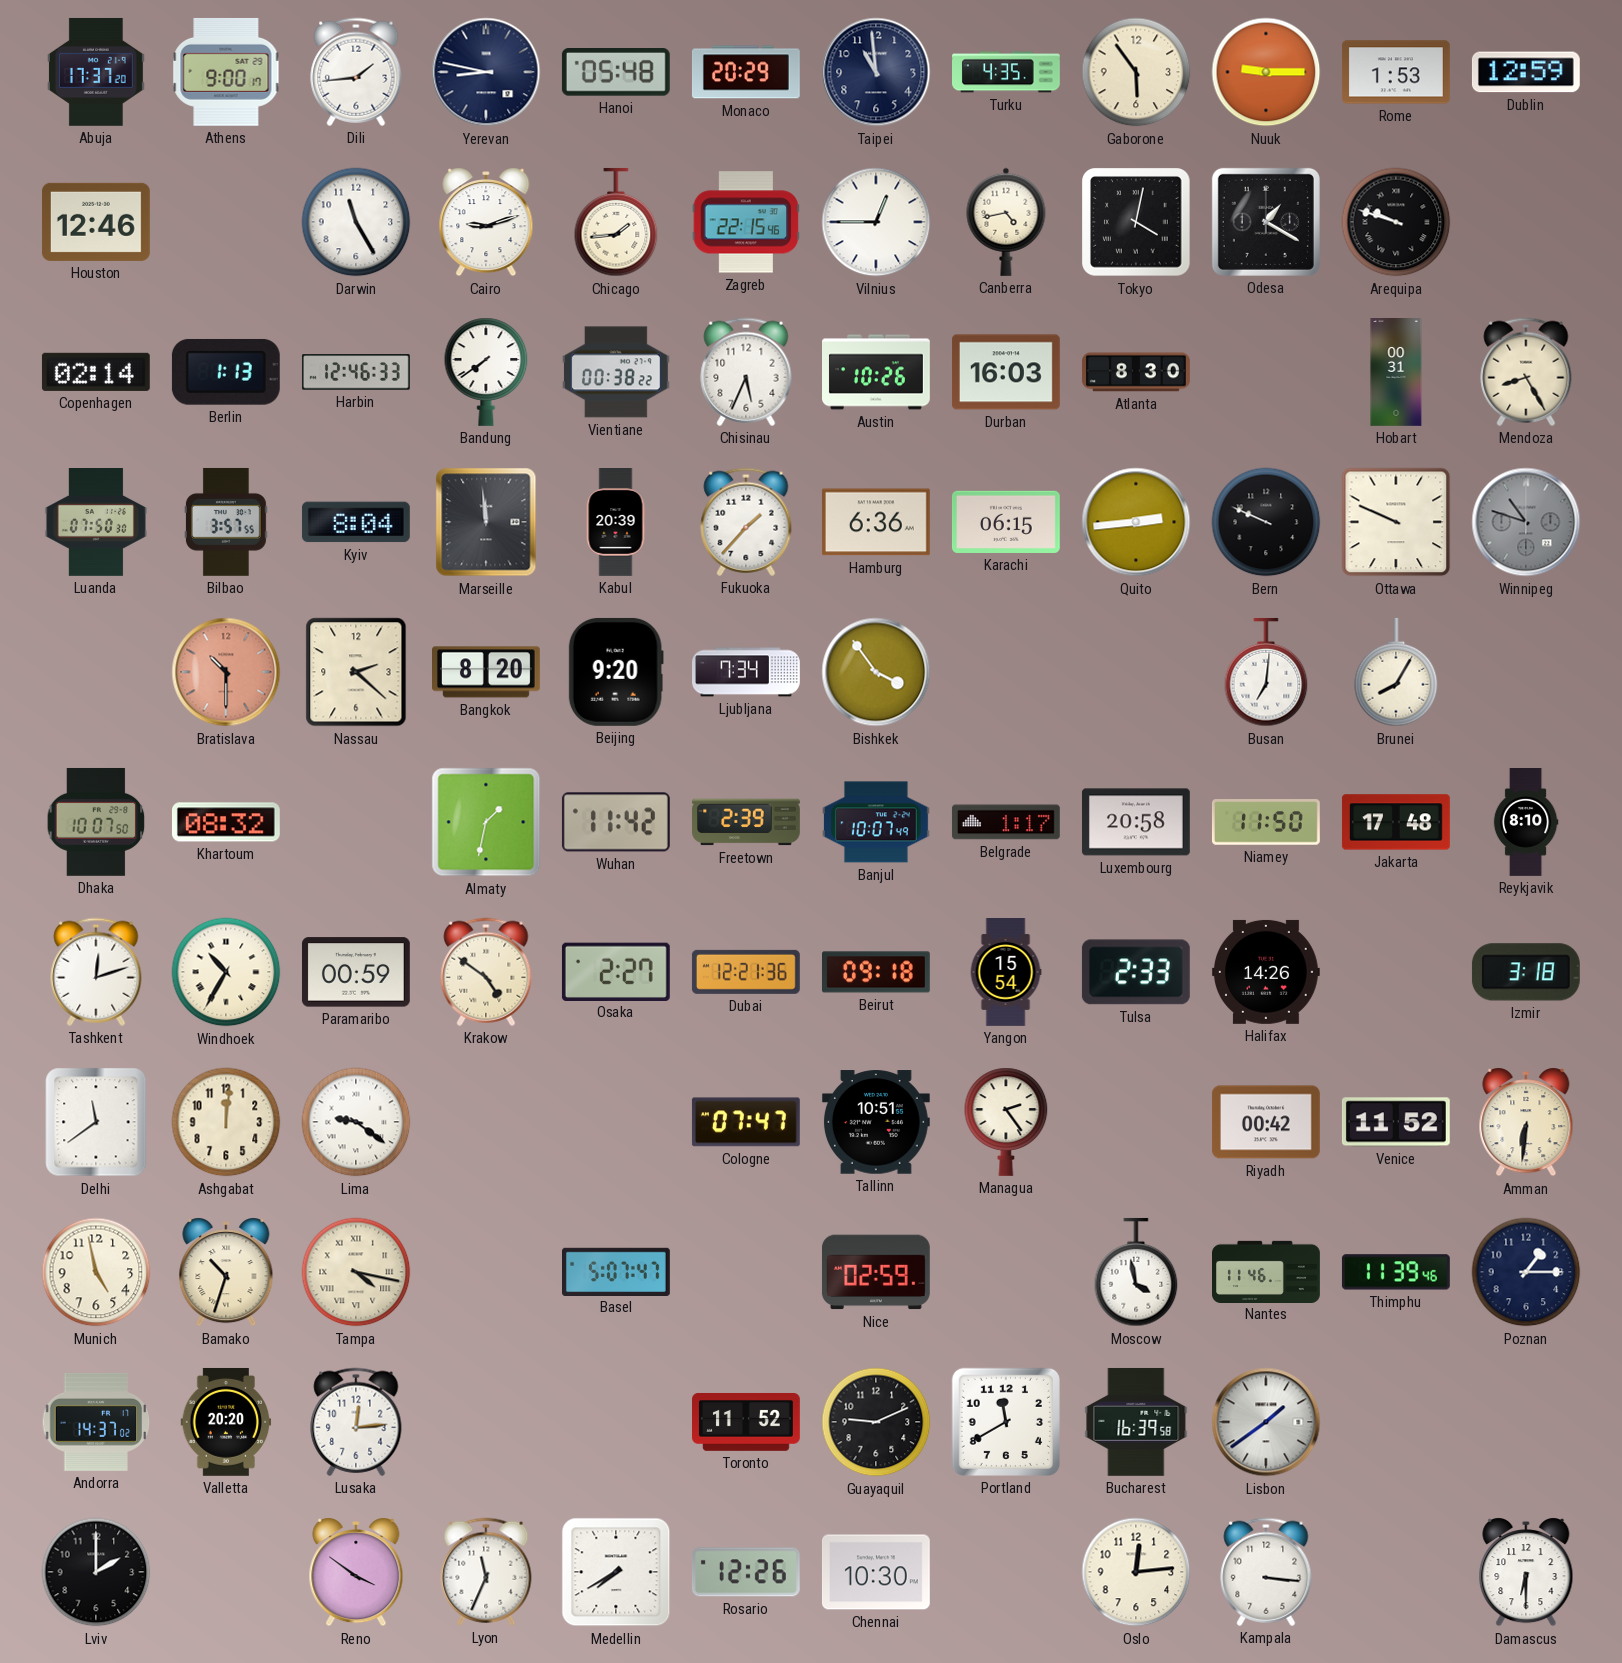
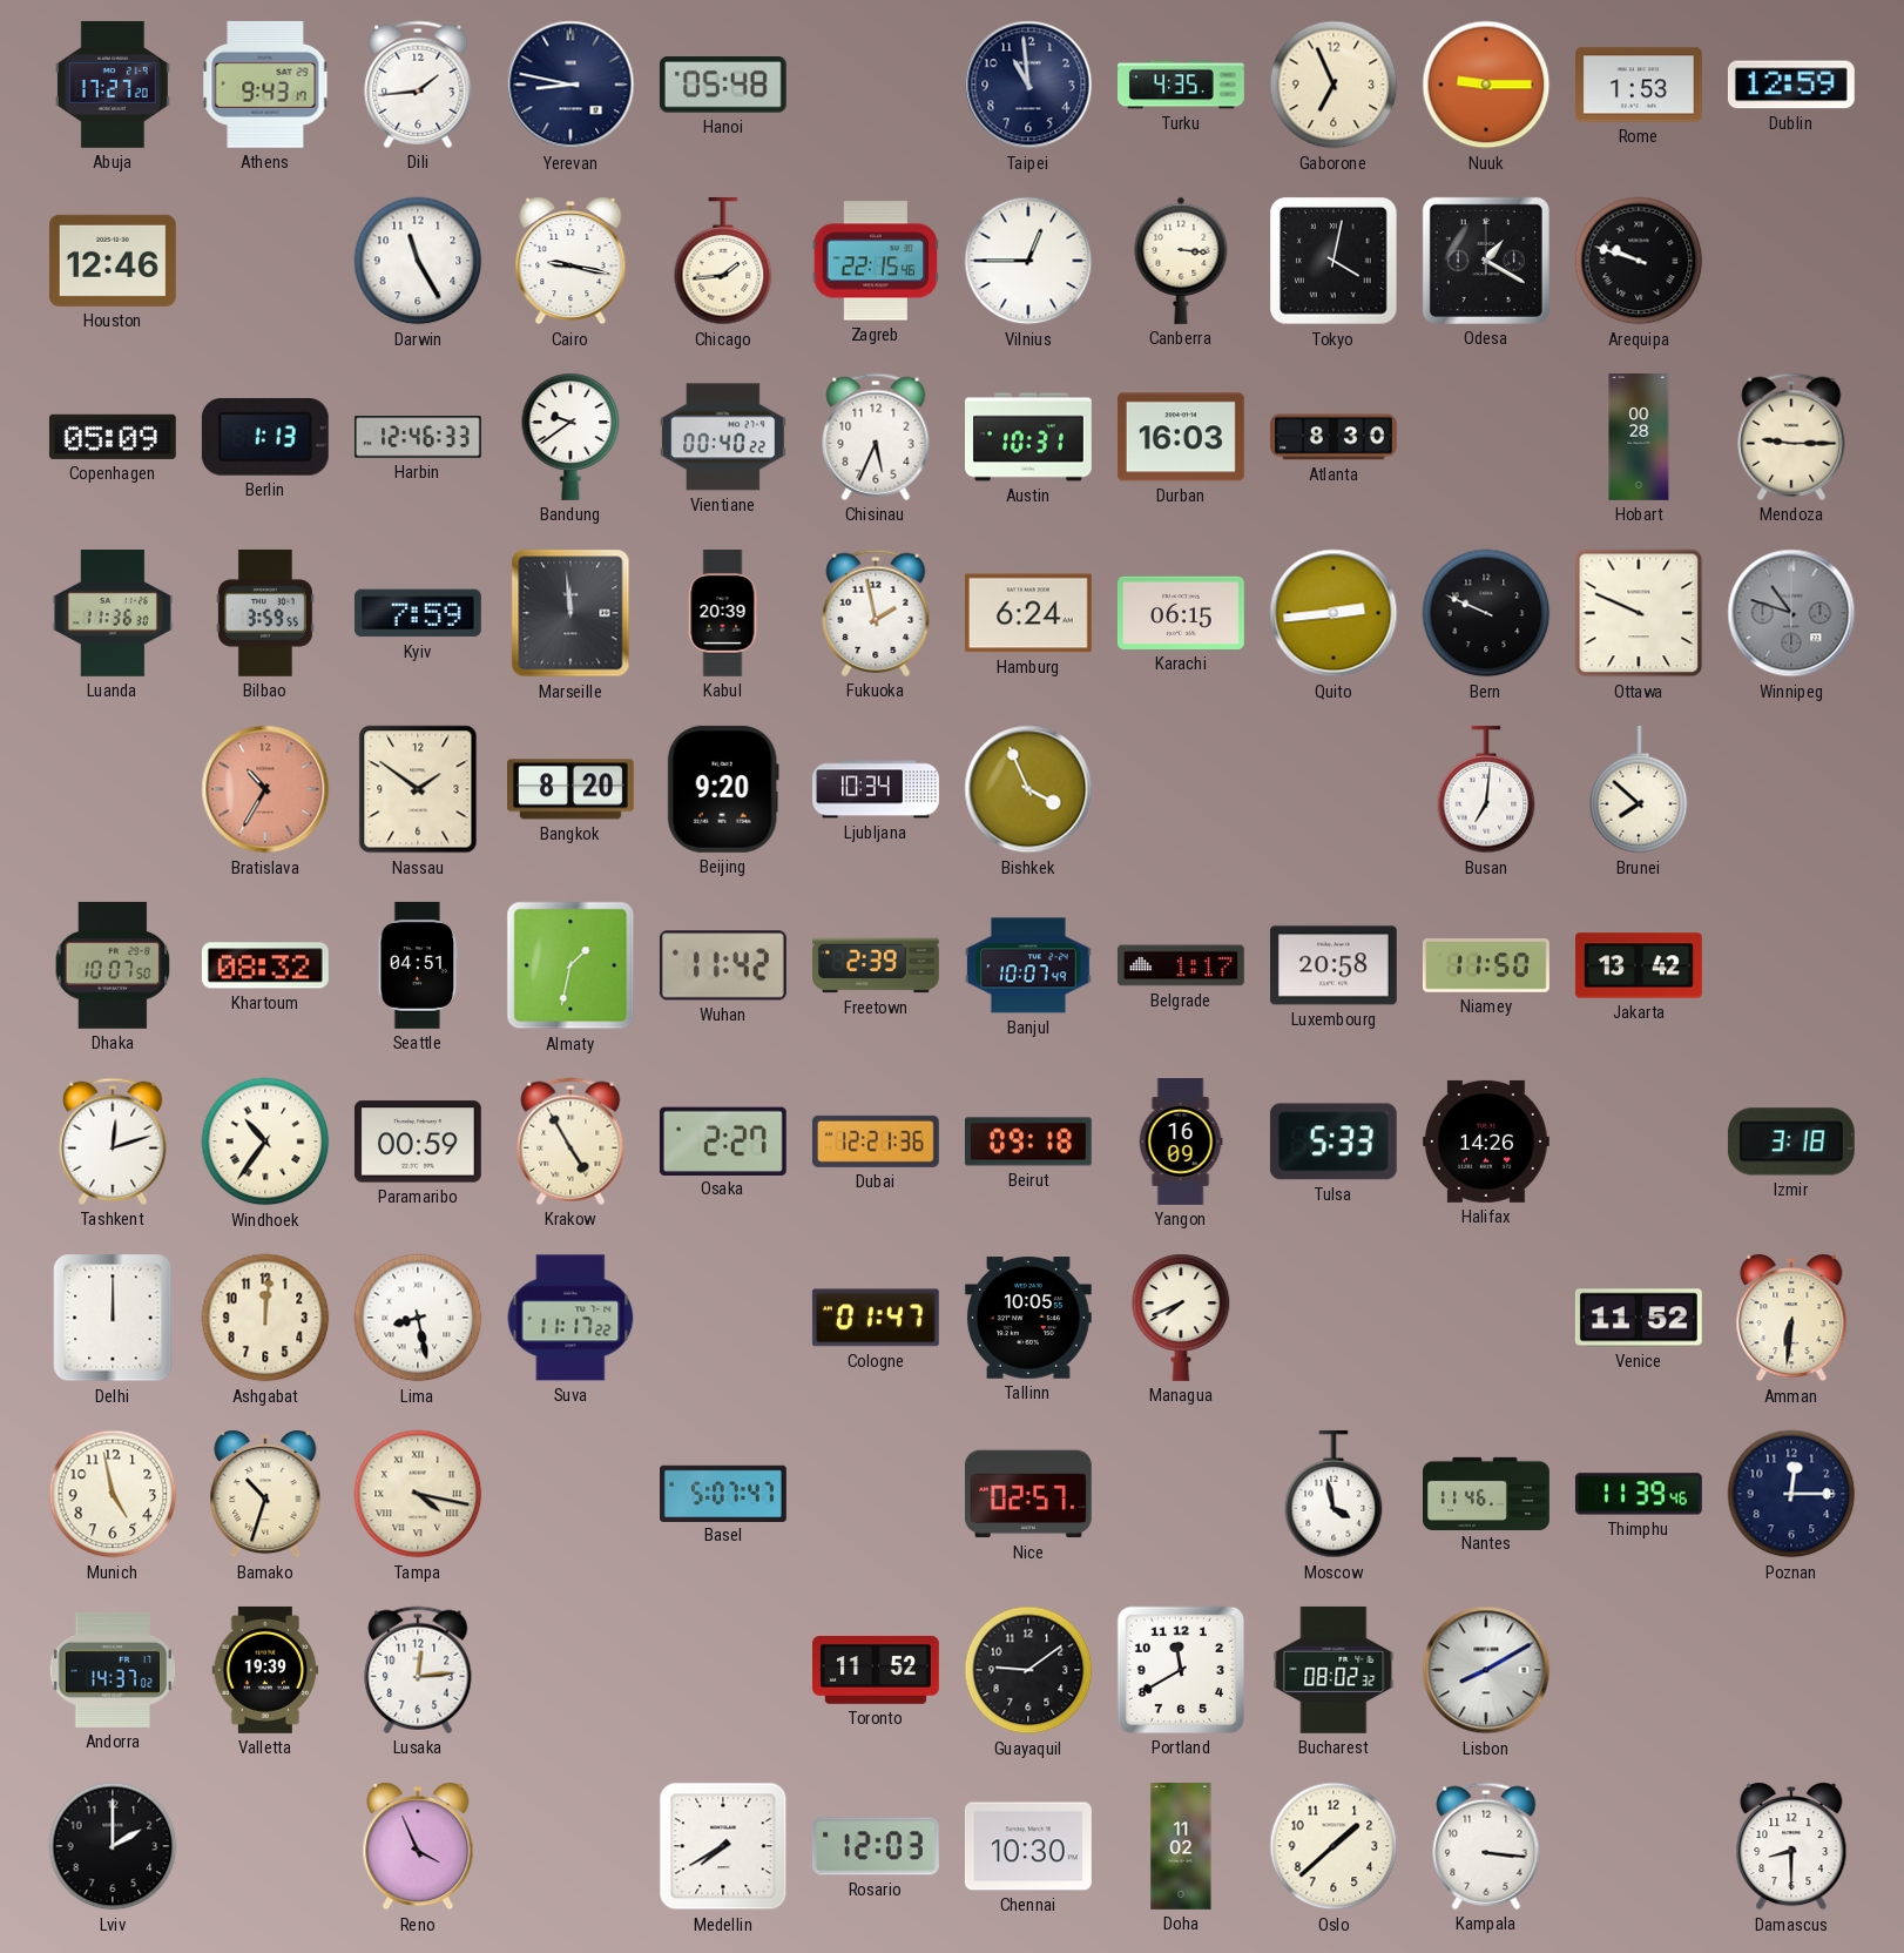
Abuja: 17:37 -> 17:27 (113, 85)
Athens: 9:00 -> 9:43 (265, 85)
Monaco: 20:29 -> none (746, 72)
Gaborone: 5:54 -> 6:56 (1334, 85)
Cairo: 9:12 -> 9:17 (570, 261)
Canberra: 4:43 -> 3:16 (1181, 261)
Copenhagen: 02:14 -> 05:09 (113, 437)
Bandung: 7:39 -> 9:39 (570, 437)
Vientiane: 00:38 -> 00:40 (723, 437)
Austin: 10:26 -> 10:31 (1029, 437)
Hobart: 00:31 -> 00:28 (1639, 438)
Mendoza: 8:25 -> 9:15 (1791, 437)
Luanda: 07:50 -> 11:36 (113, 614)
Bilbao: 3:57 -> 3:59 (265, 613)
Kyiv: 8:04 -> 7:59 (418, 613)
Fukuoka: 1:37 -> 1:58 (876, 613)
Hamburg: 6:36 -> 6:24 (1028, 613)
Bratislava: 10:30 -> 10:35 (265, 789)
Nassau: 2:22 -> 1:51 (418, 789)
Ljubljana: 7:34 -> 10:34 (877, 789)
Bishkek: 3:54 -> 3:56 (1028, 789)
Brunei: 8:05 -> 7:52 (1639, 789)
Seattle: none -> 04:51 (417, 965)
Jakarta: 17:48 -> 13:42 (1639, 965)
Reykjavik: 8:10 -> none (1526, 823)
Windhoek: 10:35 -> 10:36 (265, 1142)
Krakow: 4:51 -> 4:55 (570, 1142)
Yangon: 15:54 -> 16:09 (1181, 1143)
Tulsa: 2:33 -> 5:33 (1334, 1142)
Delhi: 11:39 -> 12:00 (113, 1318)
Lima: 9:21 -> 8:28 (418, 1318)
Suva: none -> 11:17 (570, 1318)
Cologne: 07:47 -> 01:47 (876, 1318)
Tallinn: 10:51 -> 10:05 (1028, 1318)
Managua: 2:24 -> 7:41 (1181, 1318)
Riyadh: 00:42 -> none (1266, 1122)
Nice: 02:59 -> 02:57 (1028, 1494)
Poznan: 1:15 -> 12:15 (1791, 1494)
Valletta: 20:20 -> 19:39 (265, 1670)
Guayaquil: 9:11 -> 9:09 (1028, 1670)
Bucharest: 16:39 -> 08:02 (1334, 1670)
Lisbon: 1:39 -> 8:10 (1486, 1670)
Reno: 3:51 -> 3:56 (418, 1846)
Lyon: 11:34 -> none (486, 1572)
Rosario: 12:26 -> 12:03 (876, 1846)
Doha: none -> 11:02 (1181, 1847)
Oslo: 12:14 -> 1:38 (1334, 1846)
Damascus: 6:30 -> 8:30 (1791, 1846)
